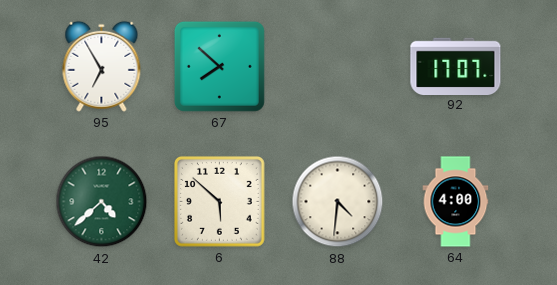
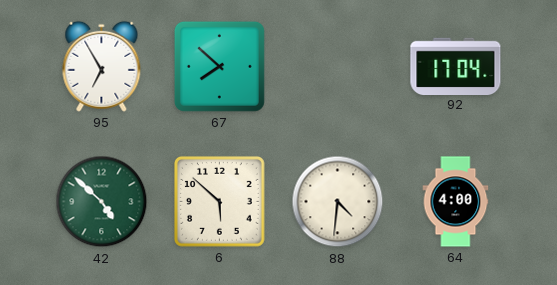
92: 17:07 -> 17:04 (456, 66)
42: 4:38 -> 4:52 (102, 202)
